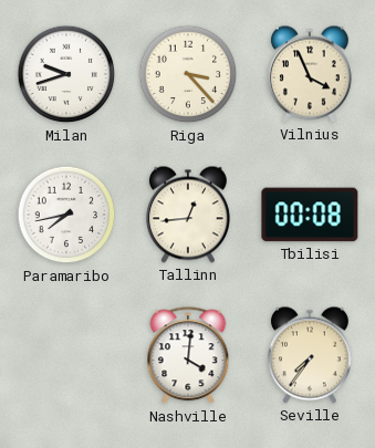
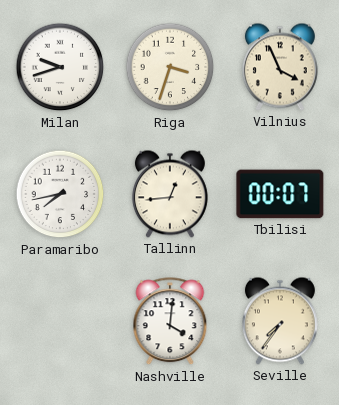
Riga: 3:23 -> 3:33 (170, 67)
Tbilisi: 00:08 -> 00:07 (280, 194)
